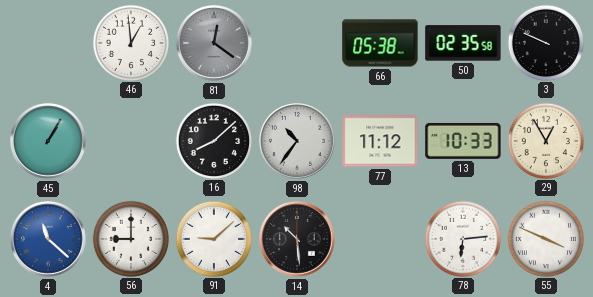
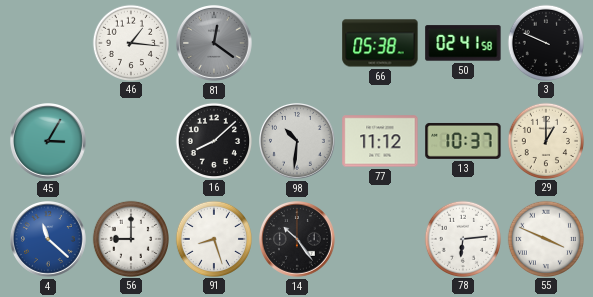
46: 12:59 -> 1:16 (130, 42)
50: 02:35 -> 02:41 (463, 43)
45: 1:05 -> 3:05 (49, 142)
98: 10:36 -> 10:31 (298, 142)
13: 10:33 -> 10:37 (463, 141)
29: 12:55 -> 1:00 (545, 140)
91: 9:08 -> 8:27 (213, 238)
14: 10:29 -> 10:24 (298, 240)
